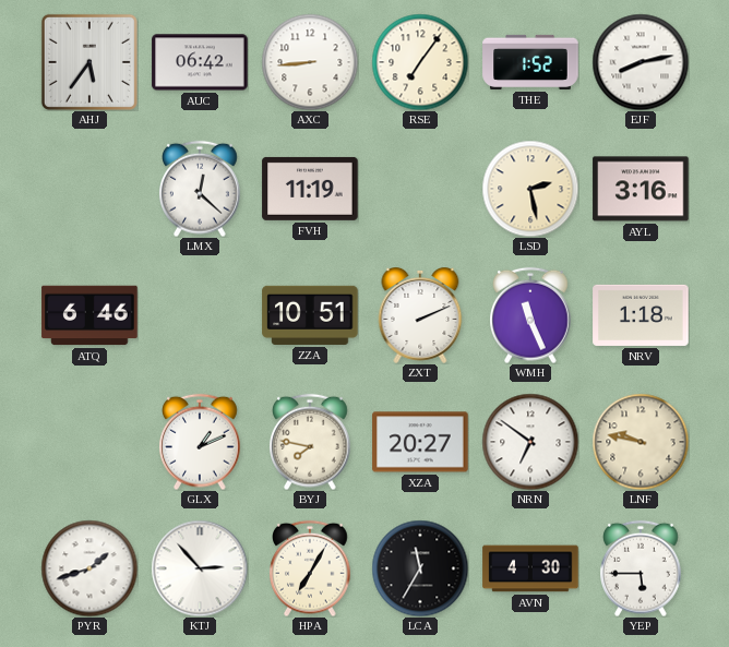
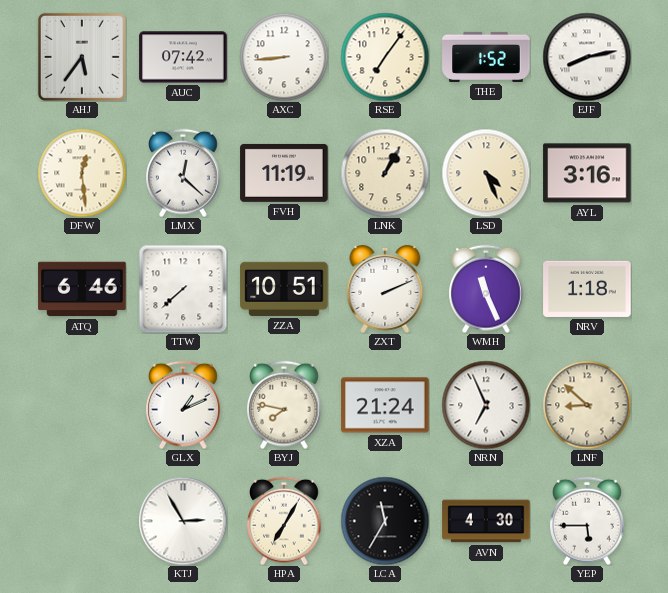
AUC: 06:42 -> 07:42 (183, 57)
DFW: none -> 12:29 (82, 173)
LNK: none -> 1:05 (385, 173)
LSD: 2:28 -> 4:26 (486, 173)
TTW: none -> 7:38 (183, 289)
XZA: 20:27 -> 21:24 (385, 405)
NRN: 6:51 -> 6:56 (486, 405)
LNF: 9:47 -> 8:52 (587, 405)
PYR: 1:42 -> none (89, 568)
KTJ: 2:53 -> 2:55 (183, 521)
